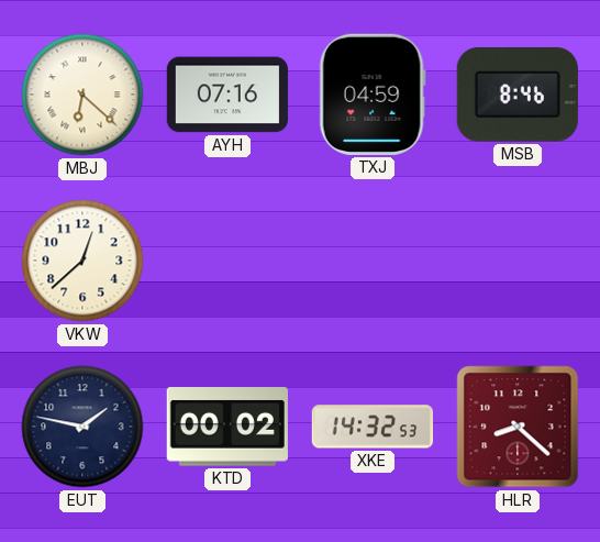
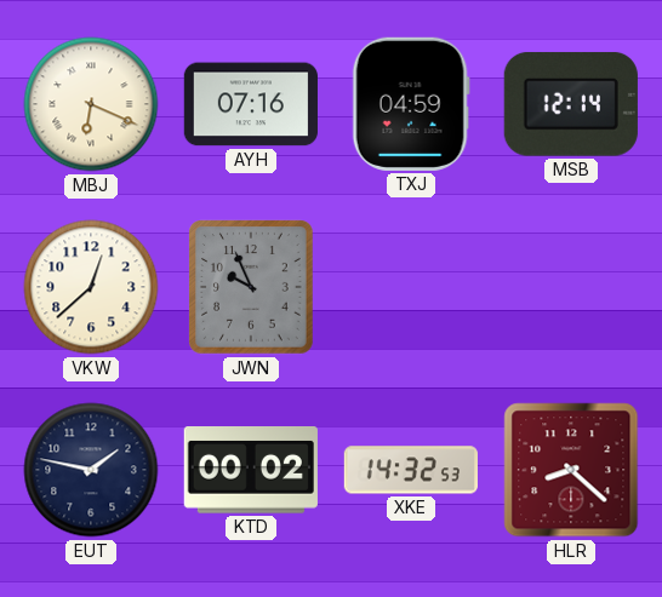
MBJ: 6:22 -> 6:19 (91, 104)
MSB: 8:46 -> 12:14 (571, 104)
JWN: none -> 9:56 (252, 287)
